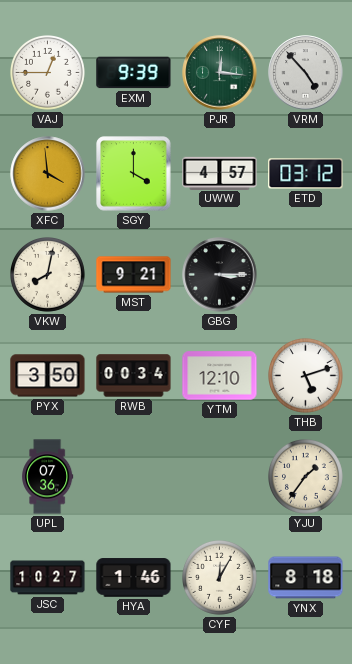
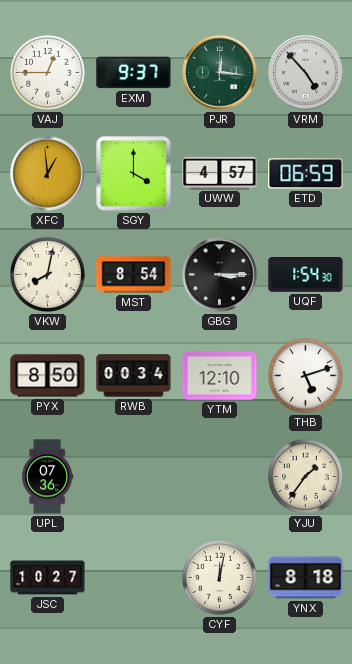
EXM: 9:39 -> 9:37 (134, 73)
XFC: 3:59 -> 12:59 (48, 174)
ETD: 03:12 -> 06:59 (306, 174)
MST: 9:21 -> 8:54 (134, 275)
UQF: none -> 1:54 (306, 275)
PYX: 3:50 -> 8:50 (48, 376)
HYA: 1:46 -> none (134, 578)
CYF: 12:05 -> 12:02 (220, 578)
